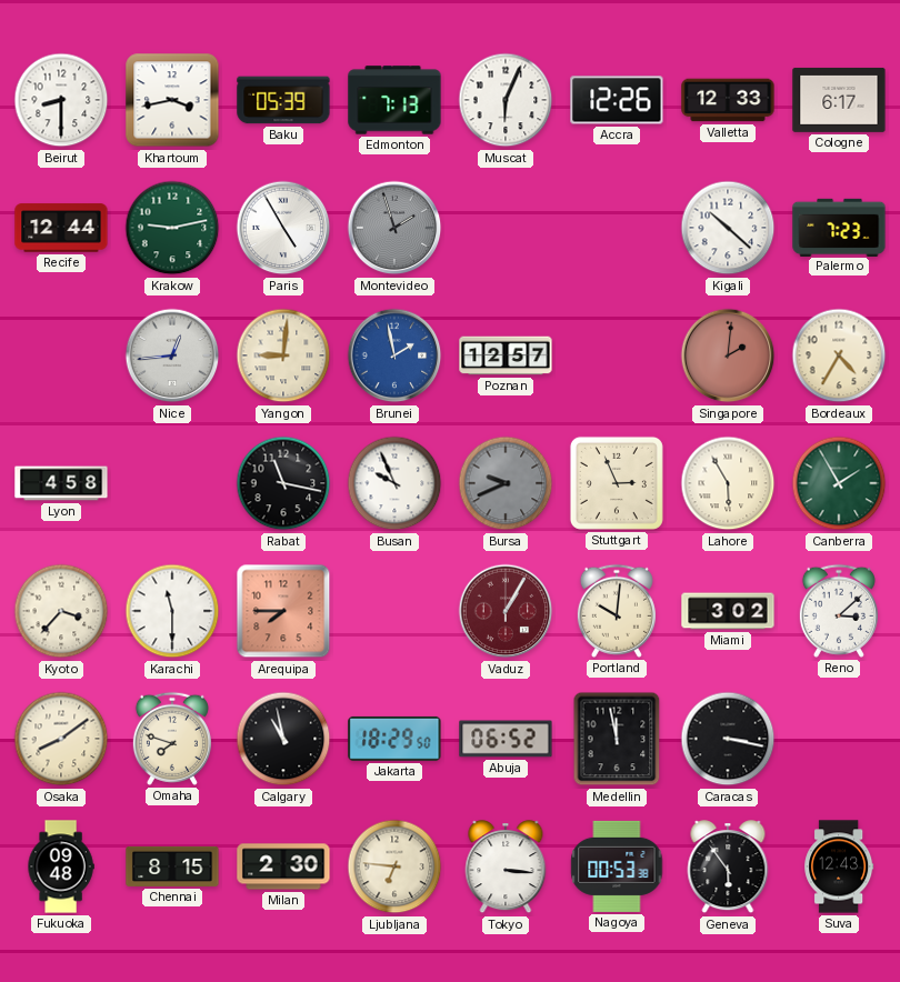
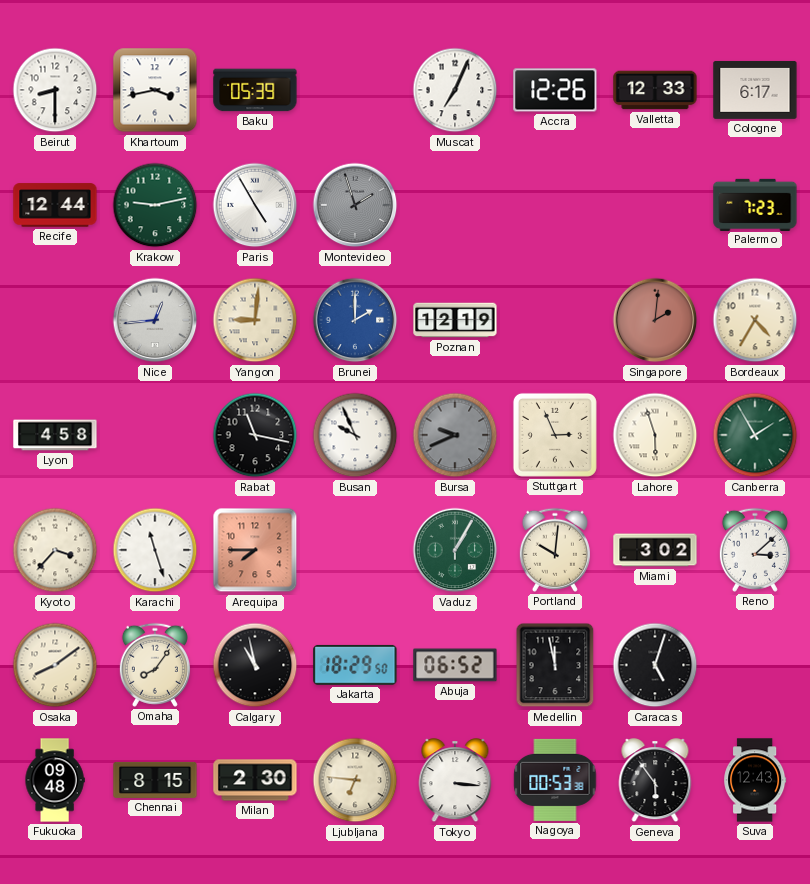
Edmonton: 7:13 -> none (394, 100)
Muscat: 6:04 -> 7:04 (455, 90)
Kigali: 10:22 -> none (728, 228)
Brunei: 1:58 -> 2:00 (355, 320)
Poznan: 12:57 -> 12:19 (455, 320)
Lahore: 5:55 -> 5:57 (655, 435)
Karachi: 11:30 -> 11:27 (155, 550)
Vaduz dial: burgundy -> green (455, 550)
Omaha: 7:48 -> 8:06 (155, 665)
Caracas: 3:17 -> 5:03 (655, 665)
